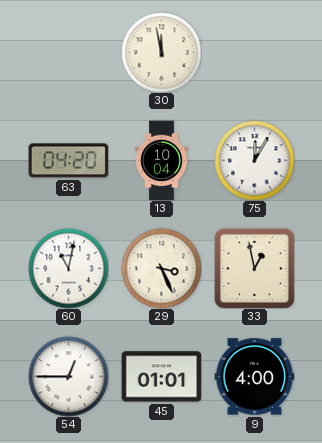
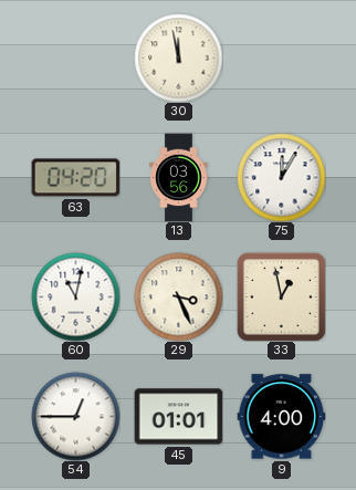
13: 10:04 -> 03:56 (179, 177)
